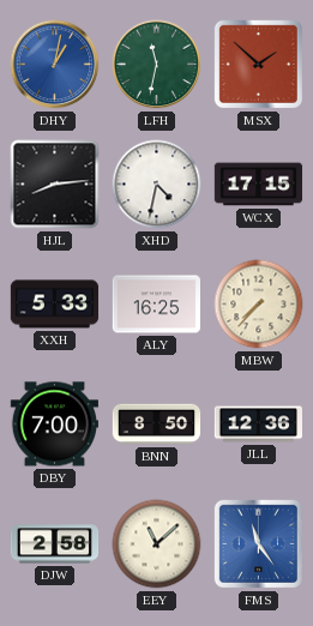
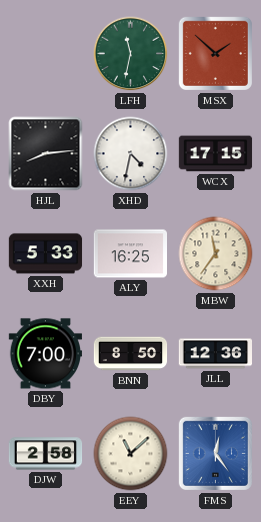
DHY: 1:02 -> none (55, 65)
MBW: 7:37 -> 11:36 (216, 254)
FMS: 11:24 -> 12:24 (215, 453)
